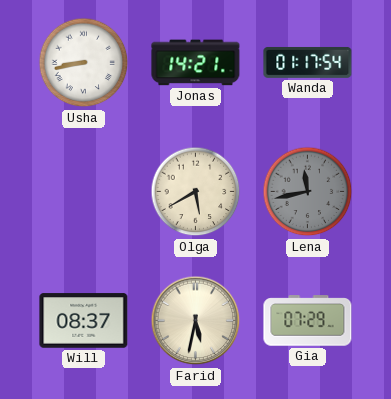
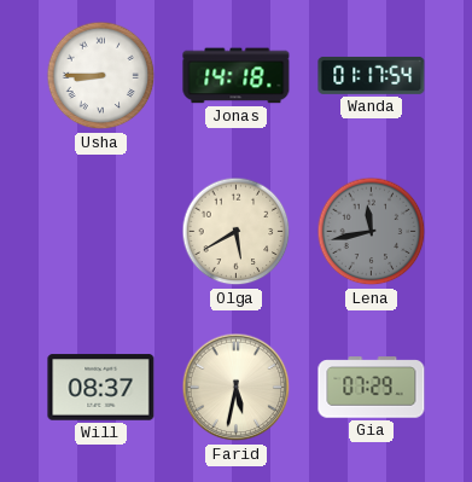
Usha: 8:43 -> 8:45 (101, 76)
Jonas: 14:21 -> 14:18 (237, 76)
